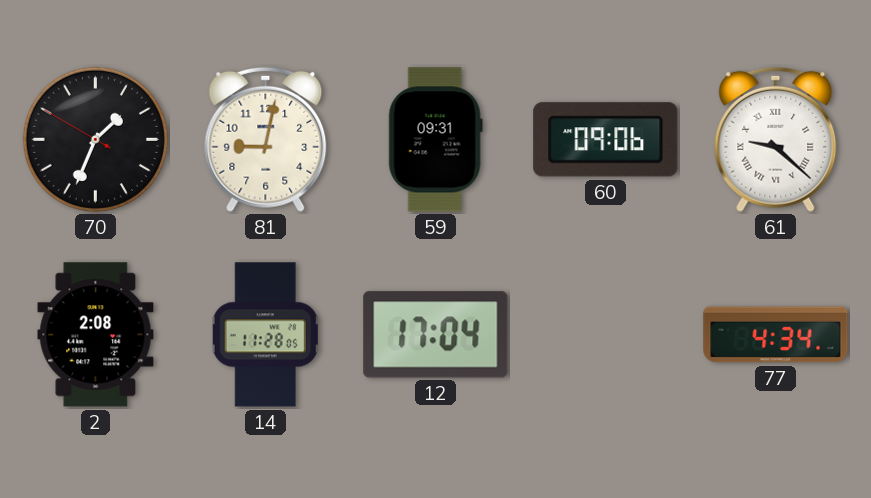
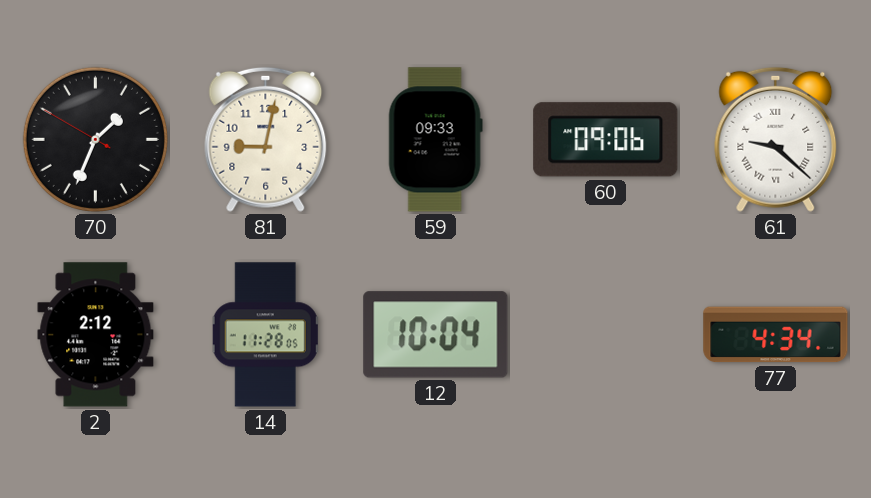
59: 09:31 -> 09:33 (435, 140)
2: 2:08 -> 2:12 (96, 335)
12: 17:04 -> 10:04 (436, 335)
